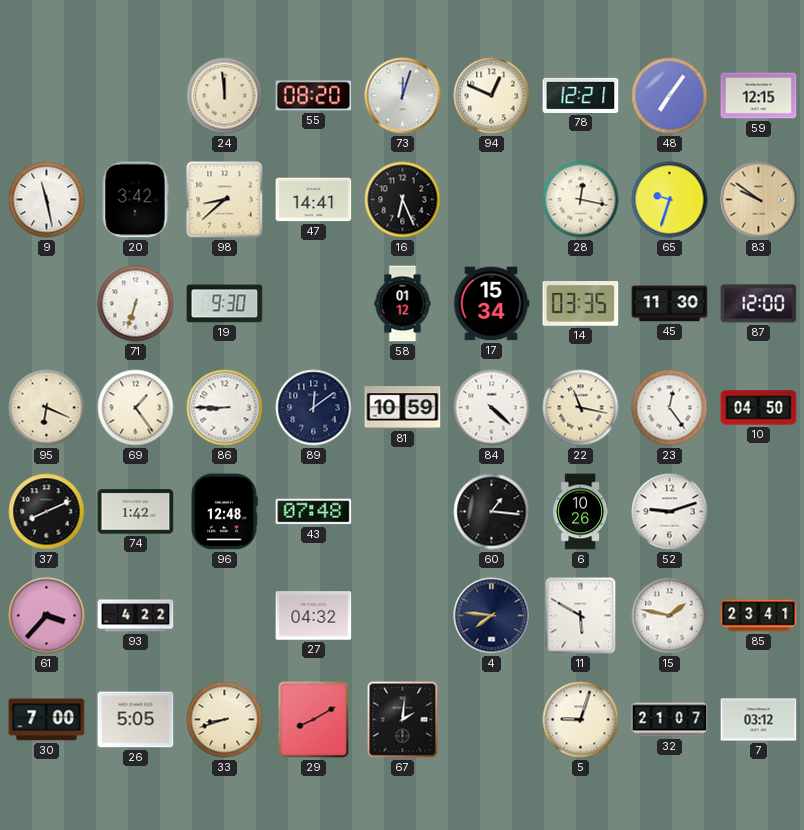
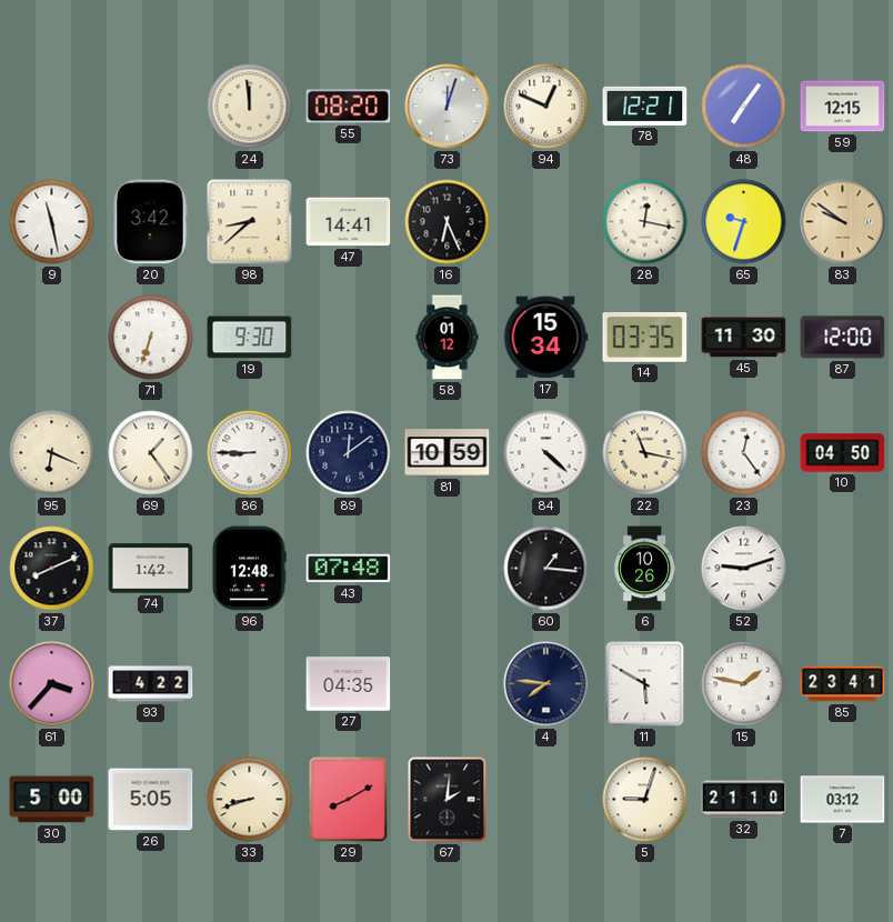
27: 04:32 -> 04:35 (349, 684)
30: 7:00 -> 5:00 (52, 800)
32: 21:07 -> 21:10 (744, 800)
